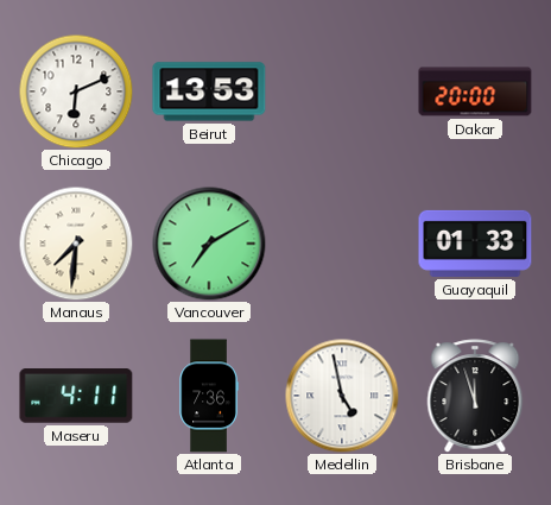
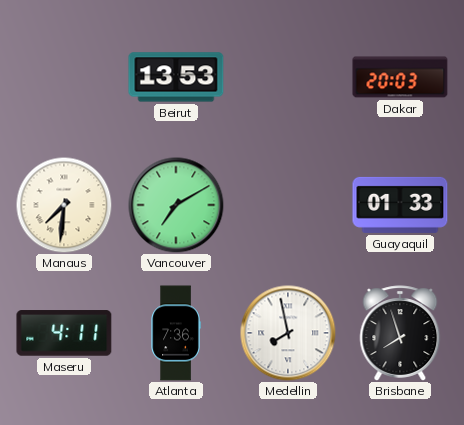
Chicago: 6:11 -> none (76, 91)
Dakar: 20:00 -> 20:03 (400, 77)
Medellin: 4:58 -> 7:58 (288, 333)
Brisbane: 11:57 -> 7:57 (400, 333)
